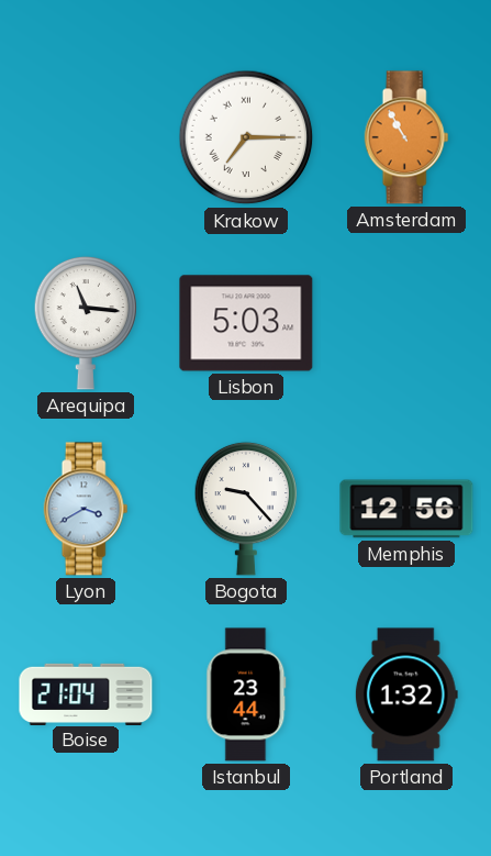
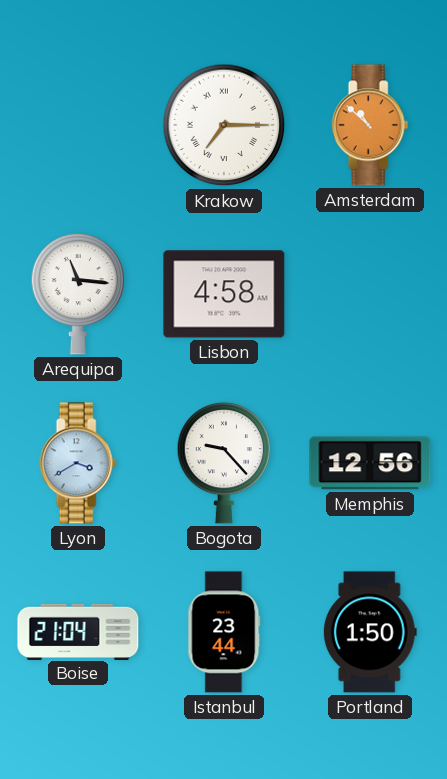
Amsterdam: 10:55 -> 10:52 (370, 125)
Lisbon: 5:03 -> 4:58 (224, 294)
Portland: 1:32 -> 1:50 (370, 632)
